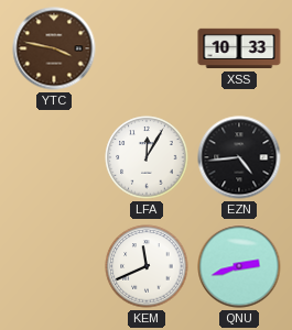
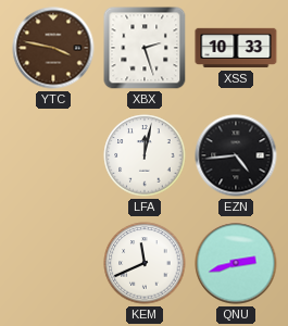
XBX: none -> 2:27 (145, 48)
LFA: 12:05 -> 12:02 (145, 155)
